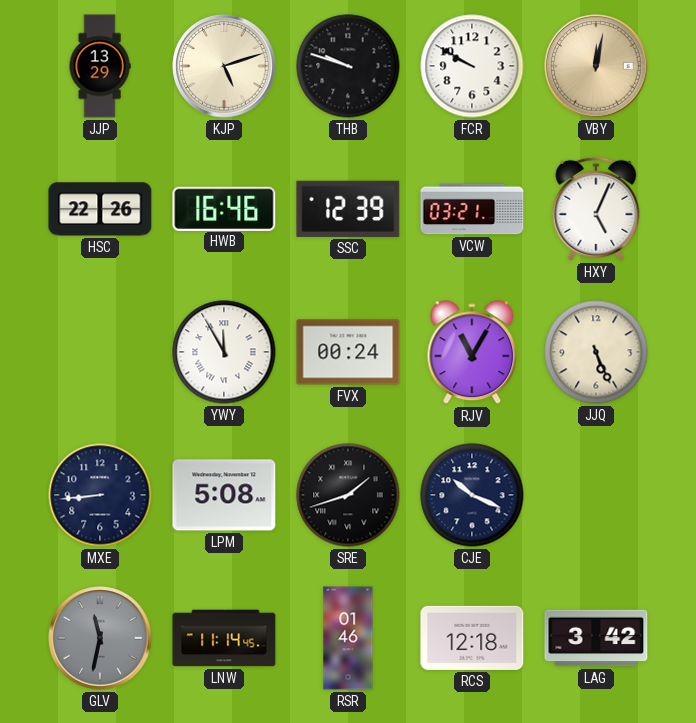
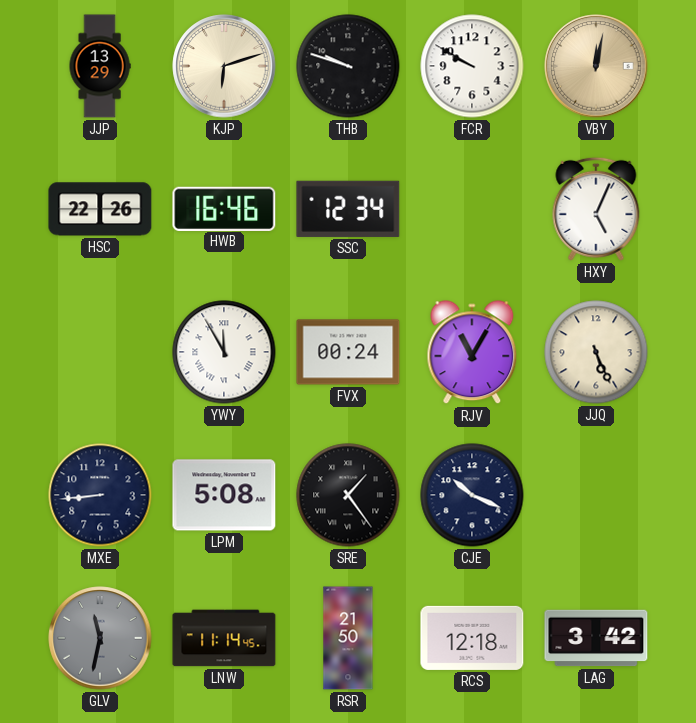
KJP: 5:12 -> 6:12 (224, 66)
SSC: 12:39 -> 12:34 (348, 209)
VCW: 03:21 -> none (472, 209)
SRE: 1:42 -> 1:24 (348, 495)
RSR: 01:46 -> 21:50 (348, 638)
